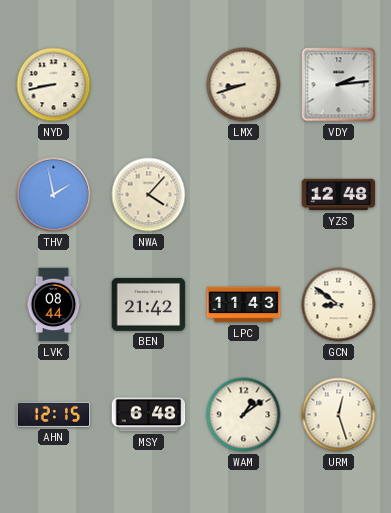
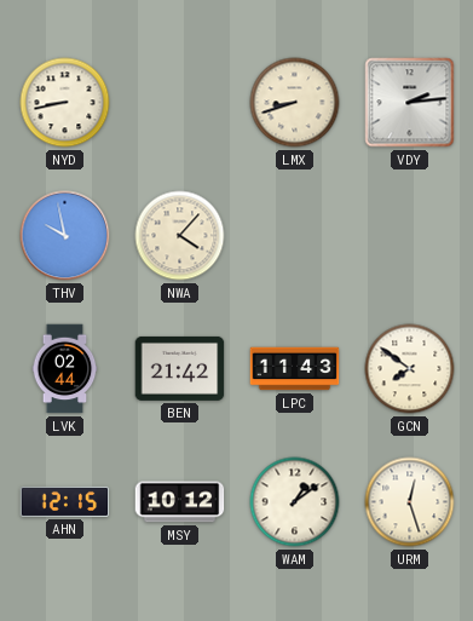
THV: 1:58 -> 9:58 (65, 236)
YZS: 12:48 -> none (339, 195)
LVK: 08:44 -> 02:44 (65, 369)
GCN: 8:51 -> 7:51 (410, 369)
MSY: 6:48 -> 10:12 (180, 502)
